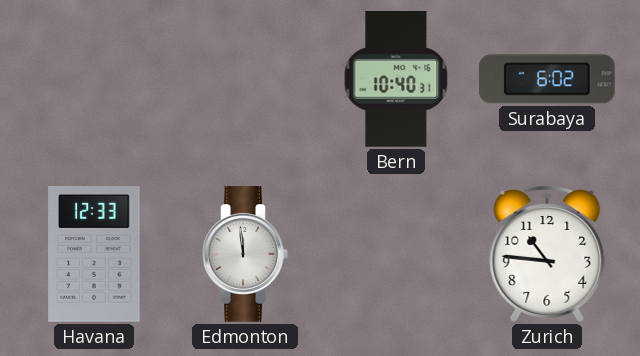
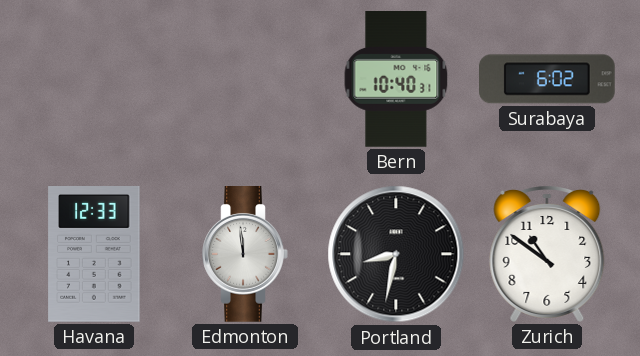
Portland: none -> 8:32 (396, 254)
Zurich: 10:46 -> 10:51 (547, 254)
